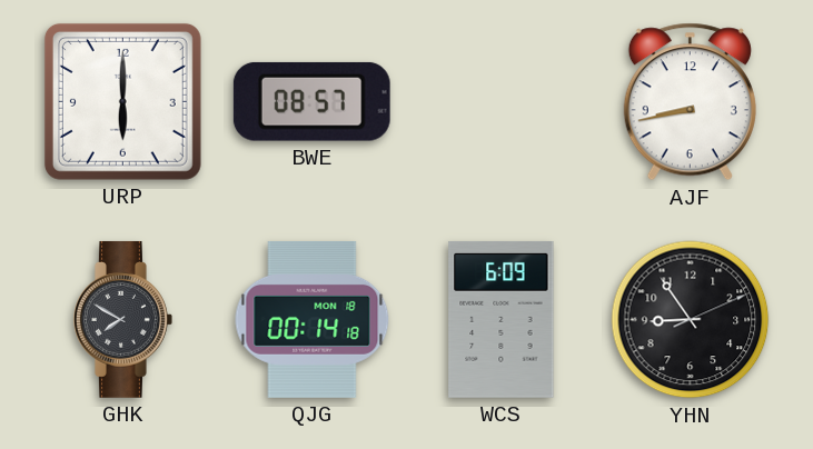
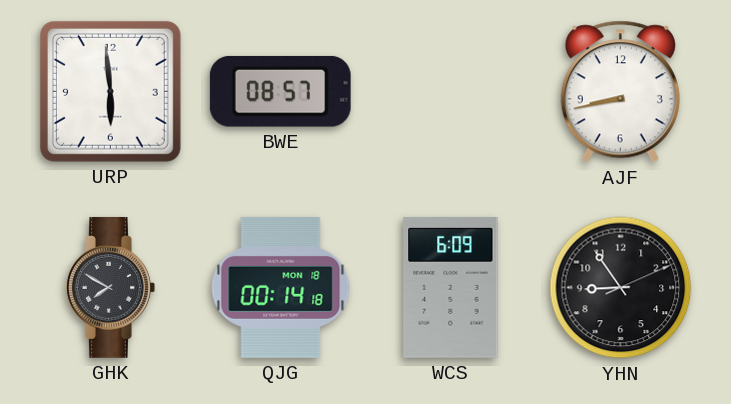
URP: 6:00 -> 5:59 (110, 91)
